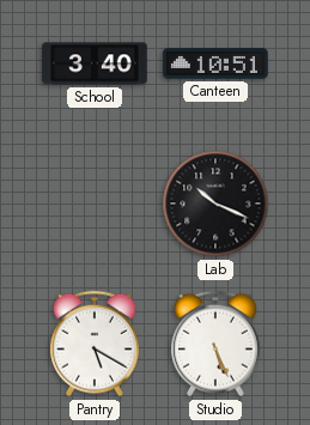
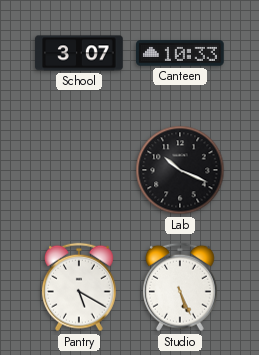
School: 3:40 -> 3:07 (79, 53)
Canteen: 10:51 -> 10:33 (181, 53)
